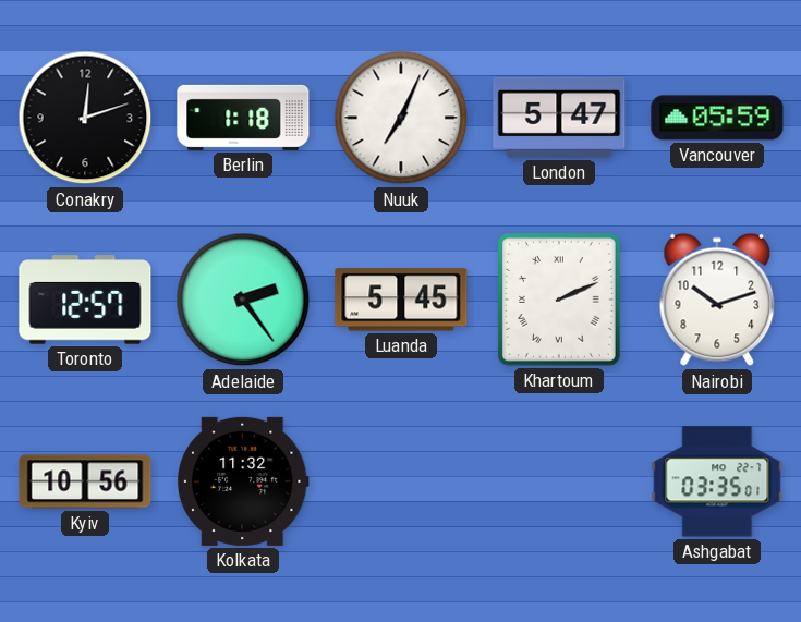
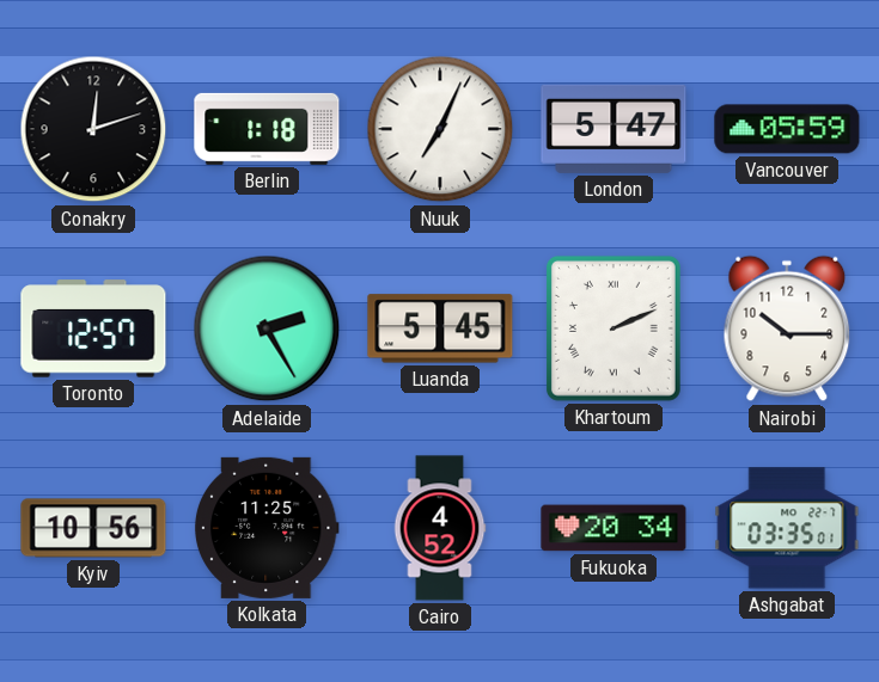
Adelaide: 2:24 -> 2:25 (267, 328)
Nairobi: 10:12 -> 10:15 (787, 328)
Kolkata: 11:32 -> 11:25 (267, 528)
Cairo: none -> 4:52 (440, 528)
Fukuoka: none -> 20:34 (614, 528)
